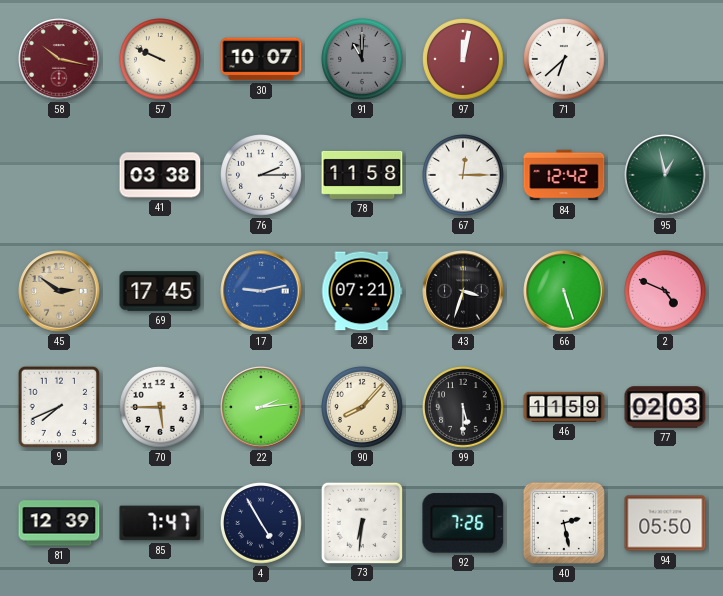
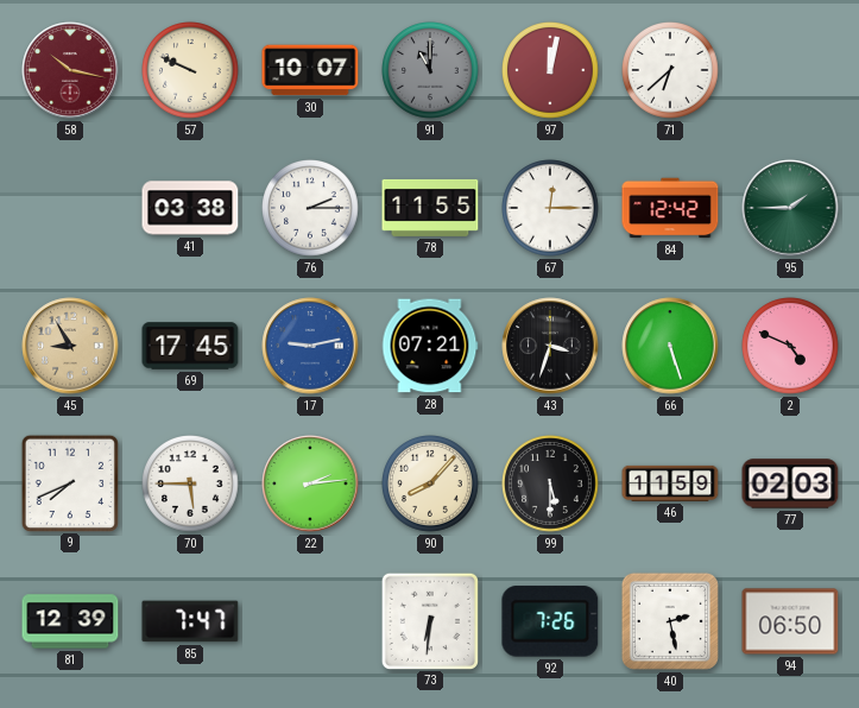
78: 11:58 -> 11:55 (430, 208)
95: 12:58 -> 1:45 (790, 208)
45: 2:51 -> 8:55 (70, 346)
4: 4:55 -> none (262, 524)
94: 05:50 -> 06:50 (790, 621)
